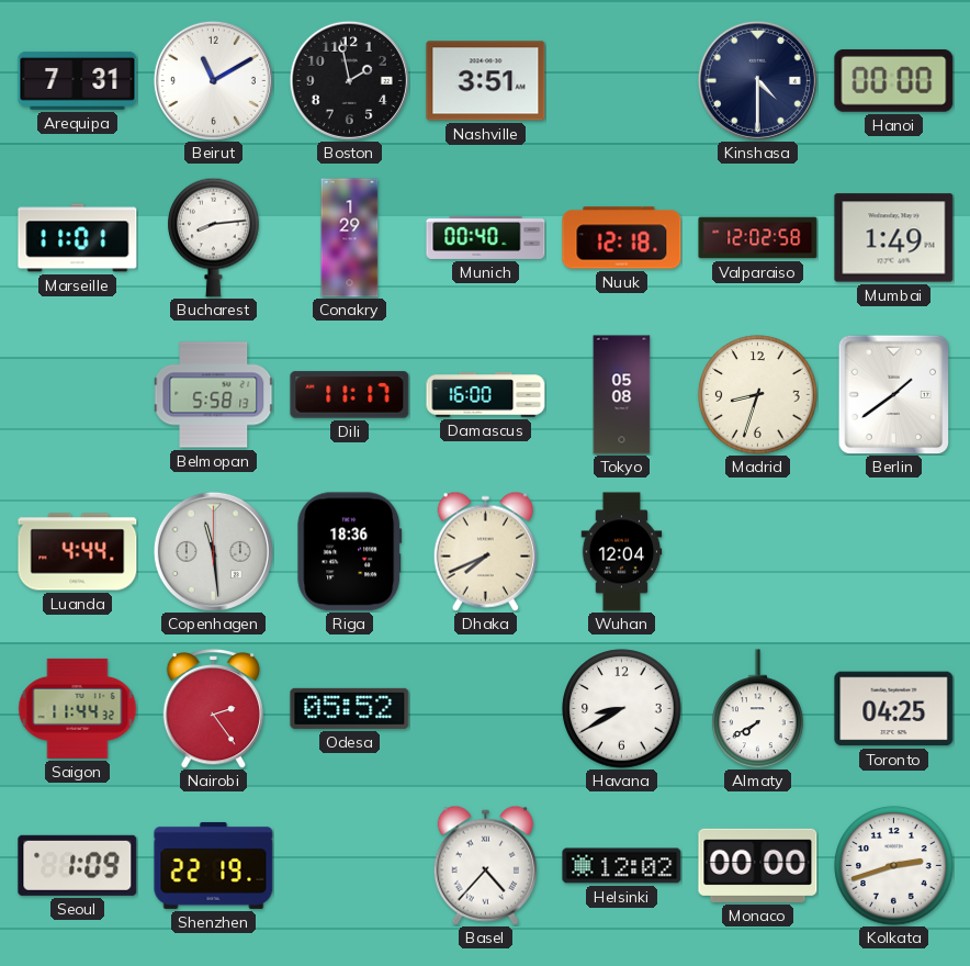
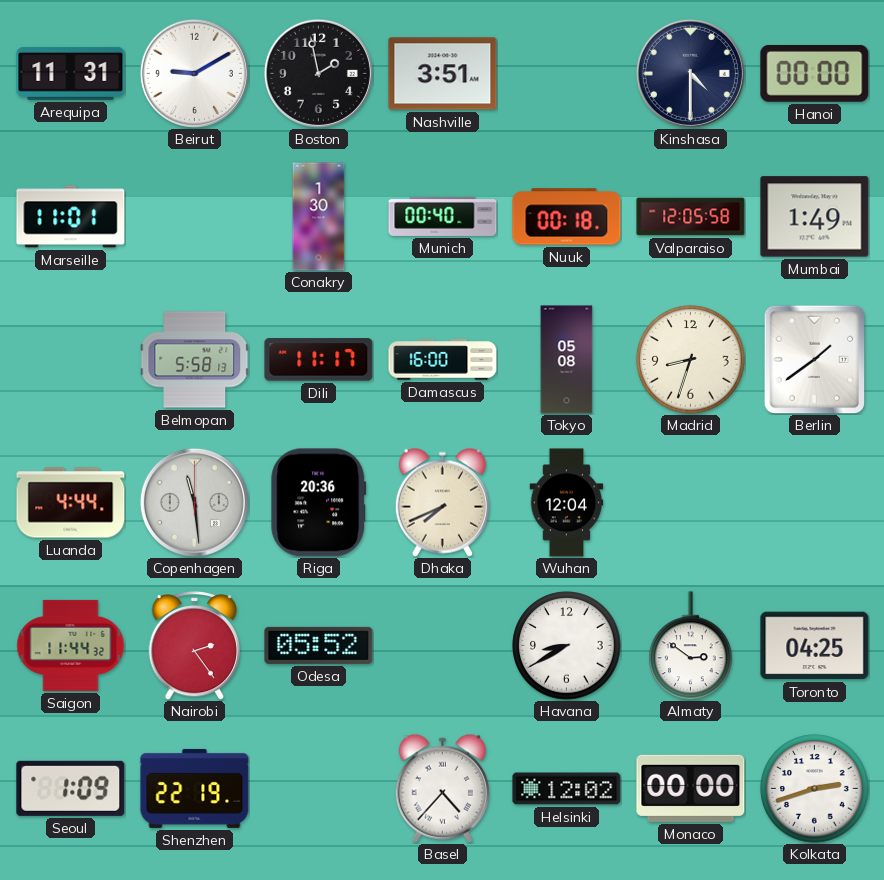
Arequipa: 7:31 -> 11:31 (71, 73)
Beirut: 11:10 -> 9:10 (194, 73)
Bucharest: 8:14 -> none (214, 237)
Conakry: 1:29 -> 1:30 (319, 217)
Nuuk: 12:18 -> 00:18 (567, 217)
Valparaiso: 12:02 -> 12:05 (691, 217)
Riga: 18:36 -> 20:36 (319, 503)
Almaty: 7:40 -> 2:51 (691, 646)
